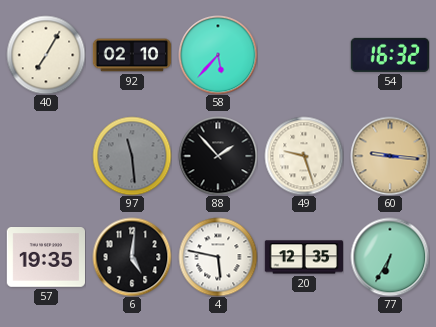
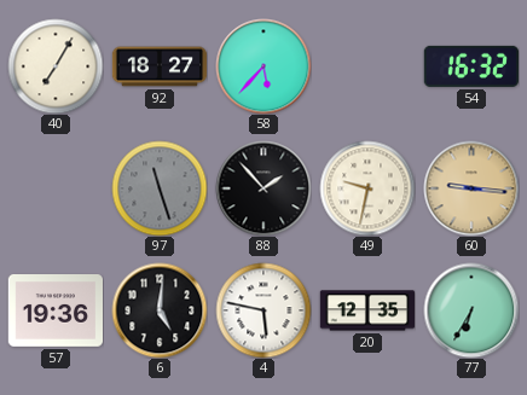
92: 02:10 -> 18:27 (160, 66)
97: 11:29 -> 11:27 (160, 188)
49: 9:27 -> 9:32 (367, 188)
57: 19:35 -> 19:36 (54, 312)
